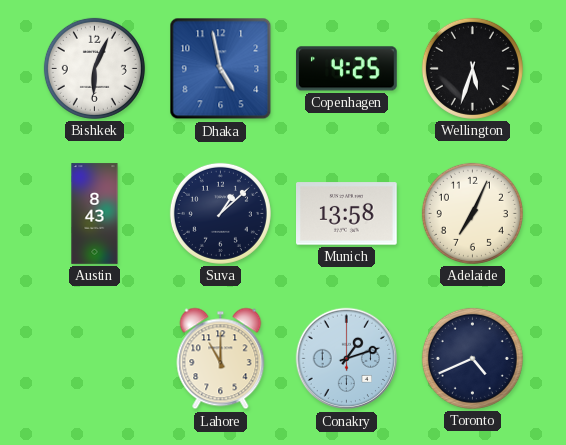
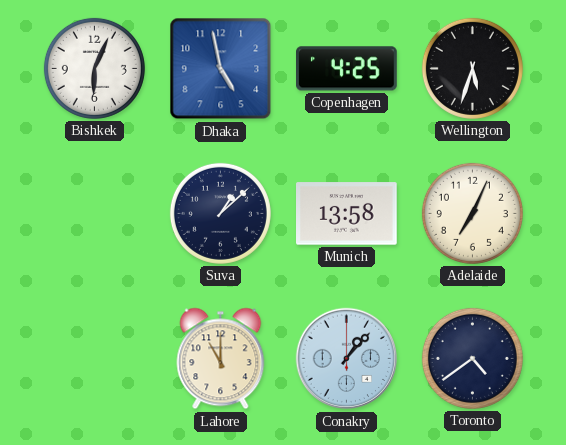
Austin: 8:43 -> none (95, 214)
Conakry: 1:12 -> 1:07 (347, 359)
Toronto: 4:41 -> 4:39 (472, 358)
